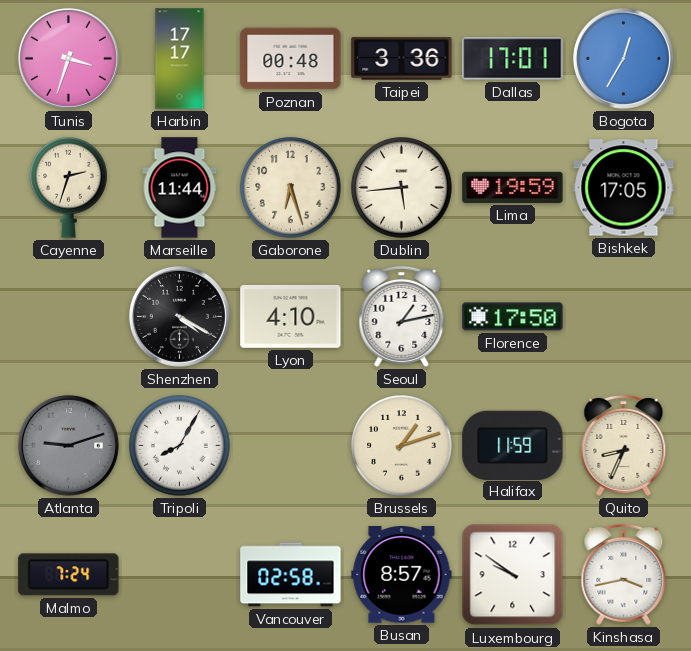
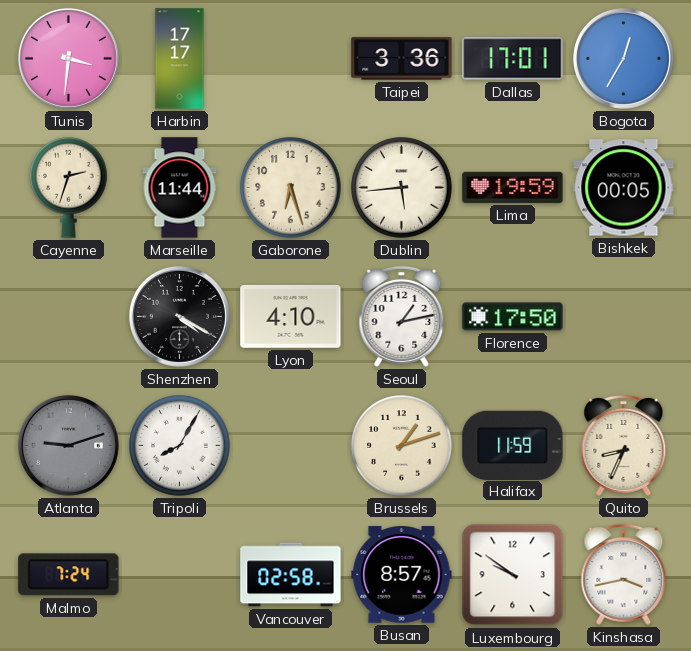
Tunis: 3:33 -> 3:31 (68, 58)
Poznan: 00:48 -> none (291, 59)
Bishkek: 17:05 -> 00:05 (624, 188)
